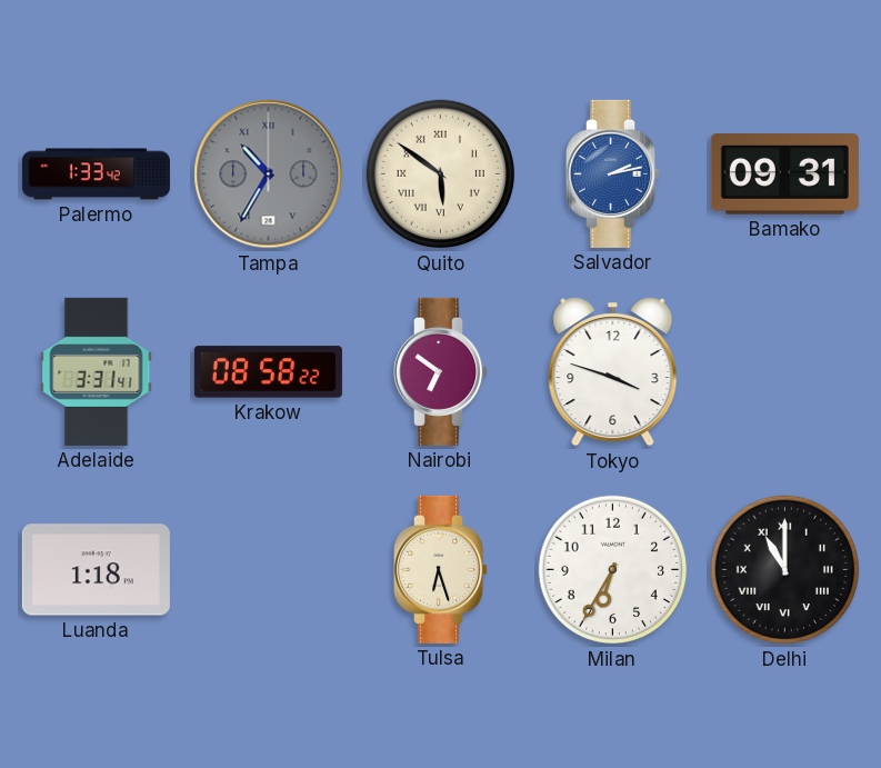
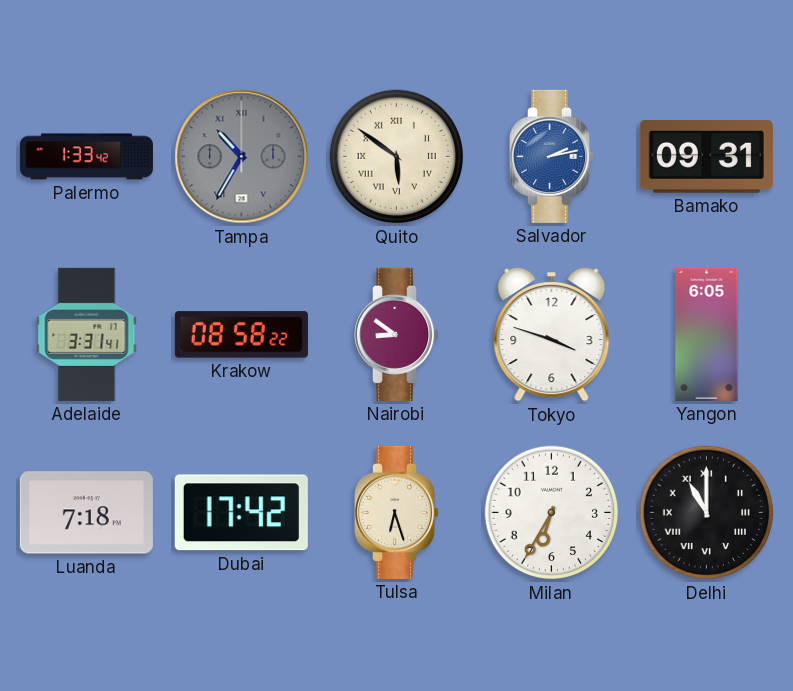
Nairobi: 6:51 -> 8:51 (397, 334)
Yangon: none -> 6:05 (707, 334)
Luanda: 1:18 -> 7:18 (86, 513)
Dubai: none -> 17:42 (241, 513)
